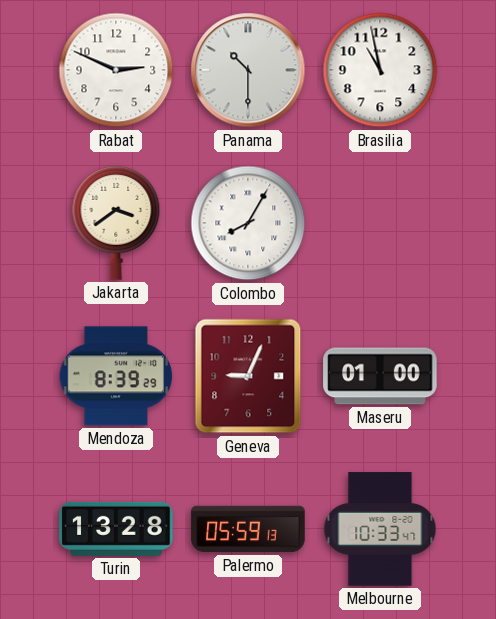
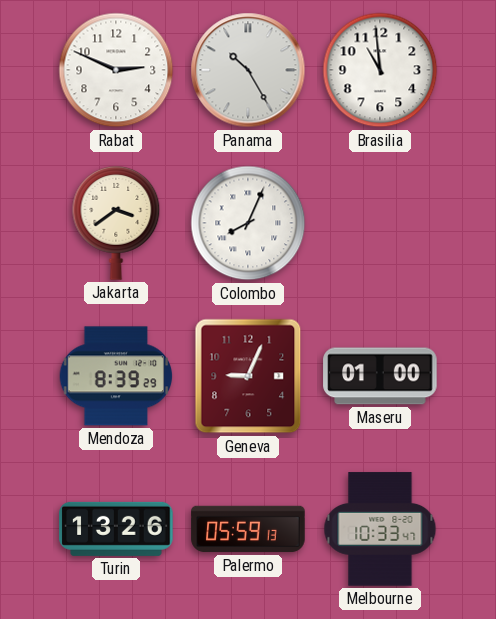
Panama: 10:30 -> 10:25 (248, 70)
Brasilia: 10:58 -> 10:59 (380, 70)
Colombo: 8:05 -> 8:04 (248, 223)
Turin: 13:28 -> 13:26 (116, 529)
